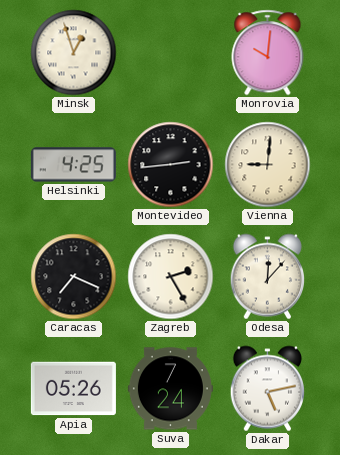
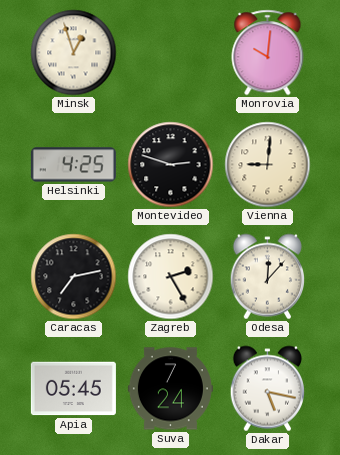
Montevideo: 2:44 -> 2:48 (171, 165)
Caracas: 7:19 -> 7:13 (74, 277)
Apia: 05:26 -> 05:45 (73, 389)
Dakar: 5:13 -> 5:17 (267, 389)
